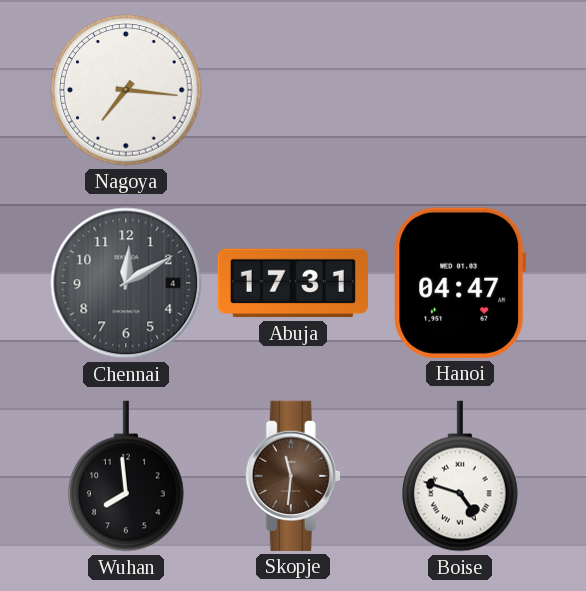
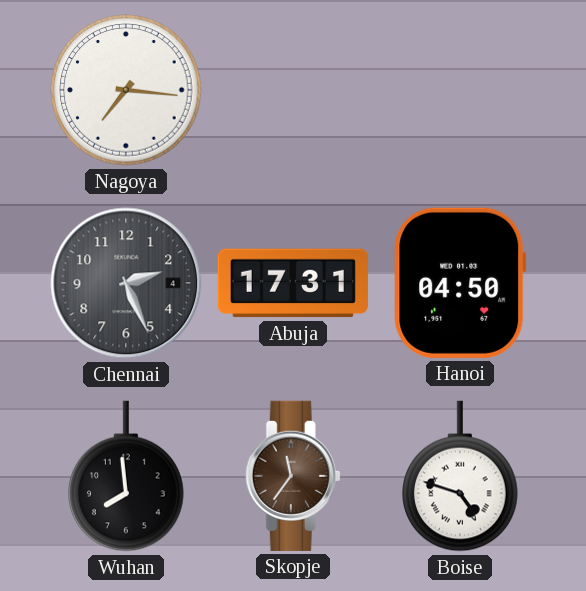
Chennai: 12:10 -> 2:26 (126, 283)
Hanoi: 04:47 -> 04:50 (460, 283)
Skopje: 11:31 -> 11:36 (293, 476)
